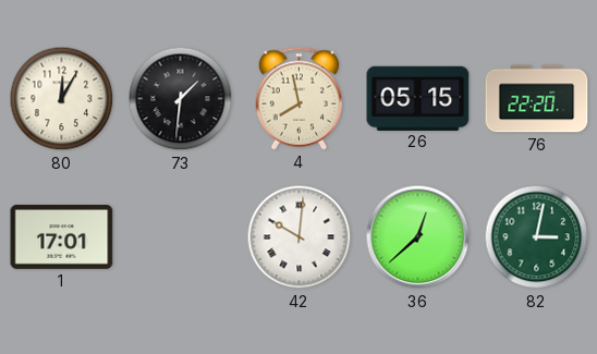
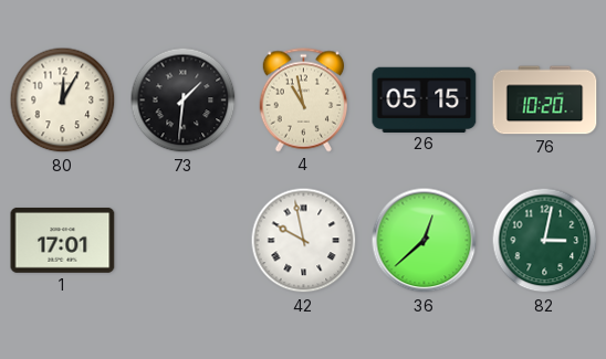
4: 7:58 -> 10:58 (303, 101)
76: 22:20 -> 10:20 (545, 101)
42: 10:01 -> 9:58 (304, 241)
